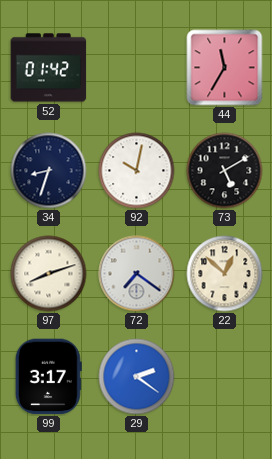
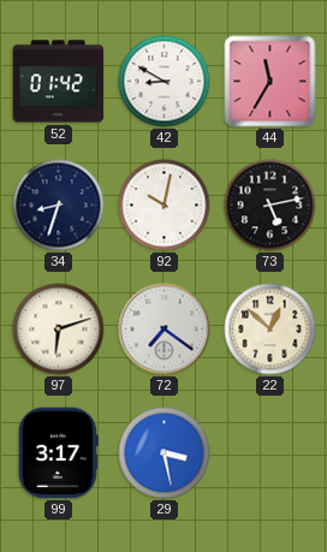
42: none -> 8:50 (165, 82)
73: 5:10 -> 5:13 (270, 206)
97: 8:12 -> 6:12 (59, 330)
29: 2:21 -> 3:28 (165, 453)
